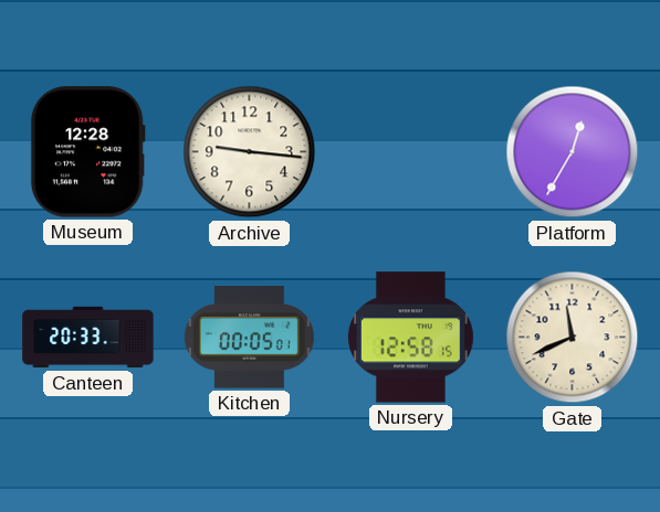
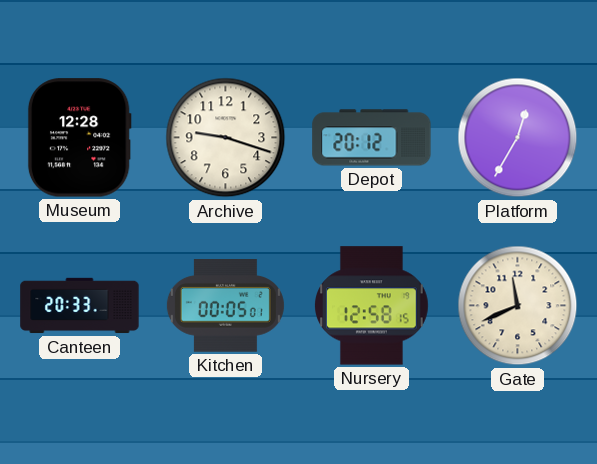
Archive: 9:16 -> 9:18 (226, 138)
Depot: none -> 20:12 (372, 138)
